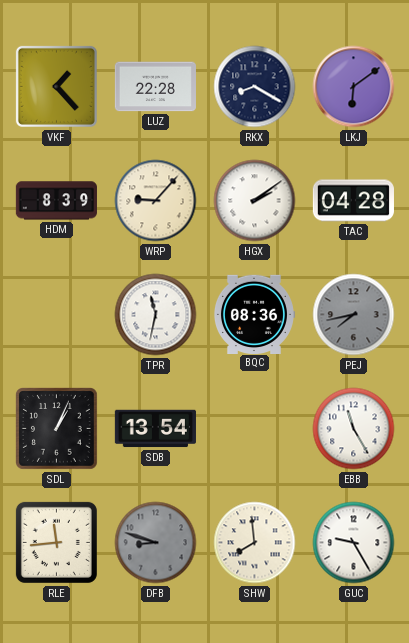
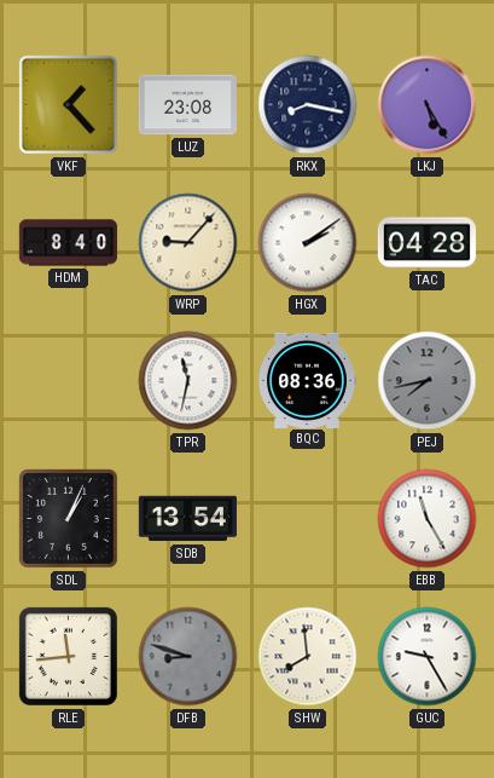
LUZ: 22:28 -> 23:08 (187, 105)
RKX: 8:20 -> 8:17 (308, 105)
LKJ: 6:09 -> 5:25 (428, 105)
HDM: 8:39 -> 8:40 (68, 243)
